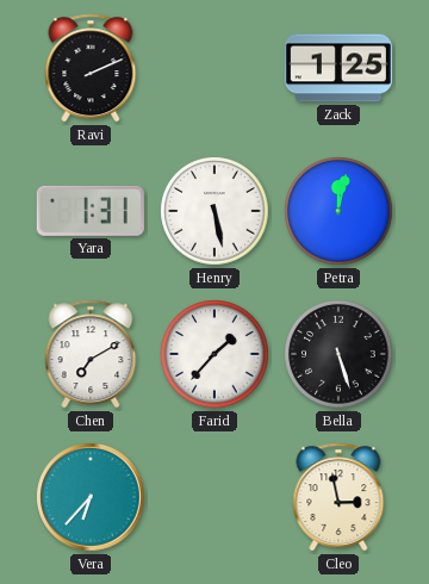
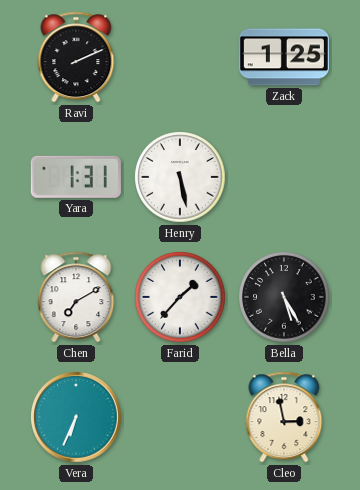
Petra: 12:02 -> none (338, 211)
Bella: 5:27 -> 5:25 (284, 297)
Vera: 6:37 -> 6:34 (76, 417)
